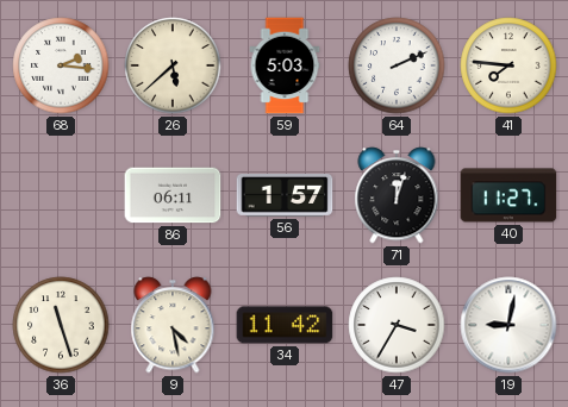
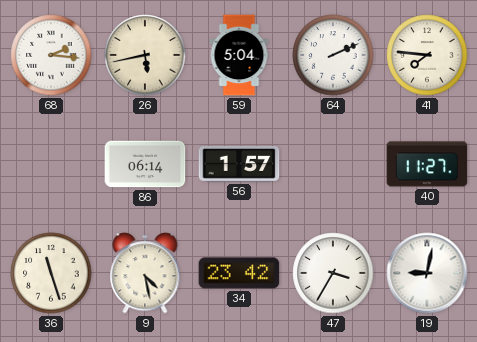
26: 5:38 -> 5:43 (145, 55)
59: 5:03 -> 5:04 (239, 55)
86: 06:11 -> 06:14 (145, 164)
71: 12:03 -> none (397, 195)
34: 11:42 -> 23:42 (239, 273)
